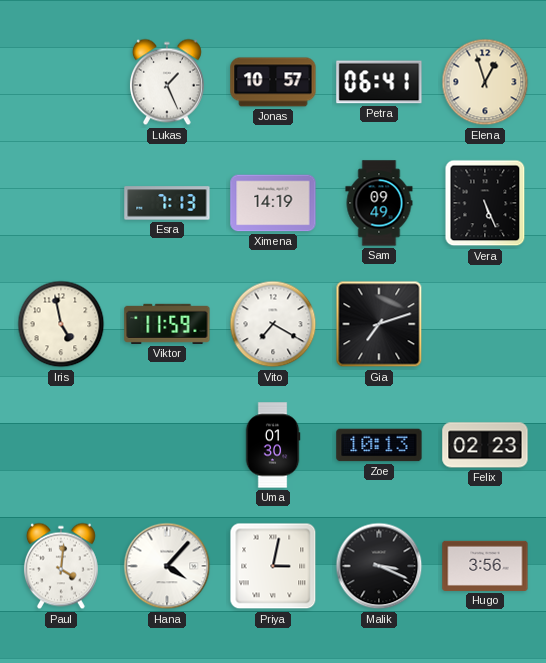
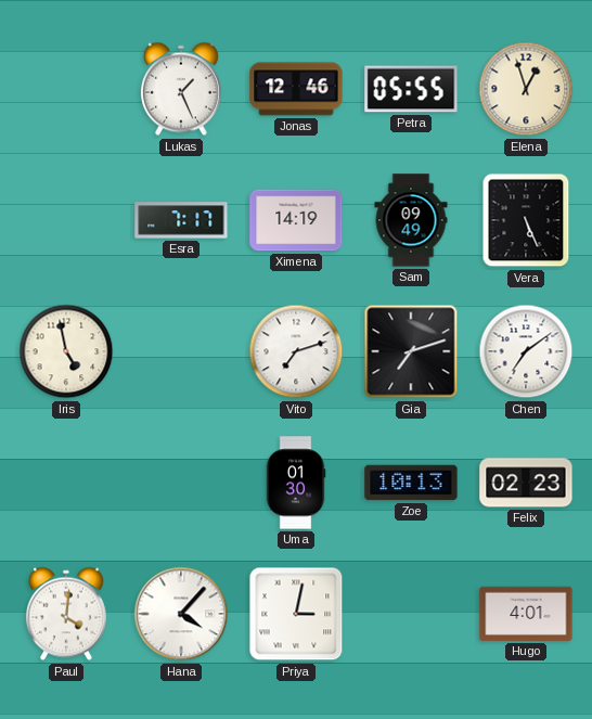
Jonas: 10:57 -> 12:46 (296, 89)
Petra: 06:41 -> 05:55 (411, 89)
Esra: 7:13 -> 7:17 (181, 220)
Viktor: 11:59 -> none (167, 324)
Vito: 7:20 -> 7:12 (296, 351)
Chen: none -> 7:09 (526, 351)
Malik: 3:19 -> none (379, 566)
Hugo: 3:56 -> 4:01 (526, 614)
